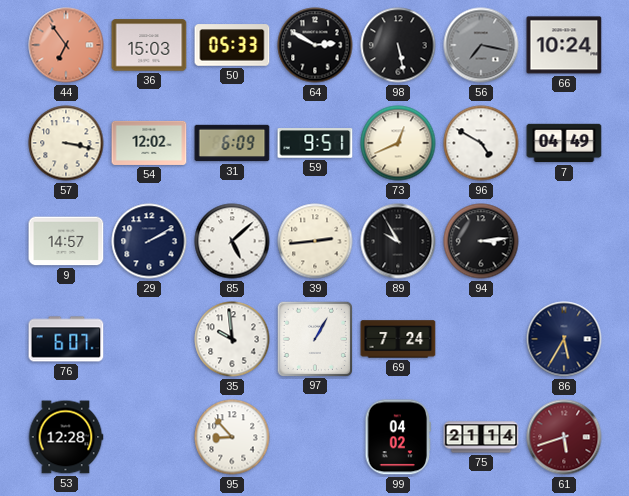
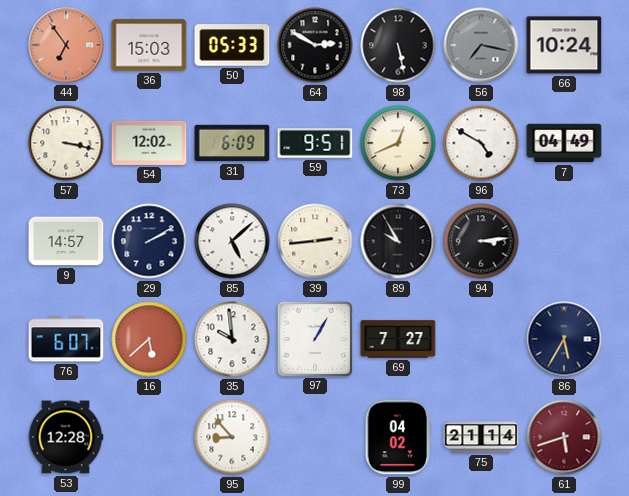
16: none -> 5:38 (149, 339)
69: 7:24 -> 7:27 (398, 339)
